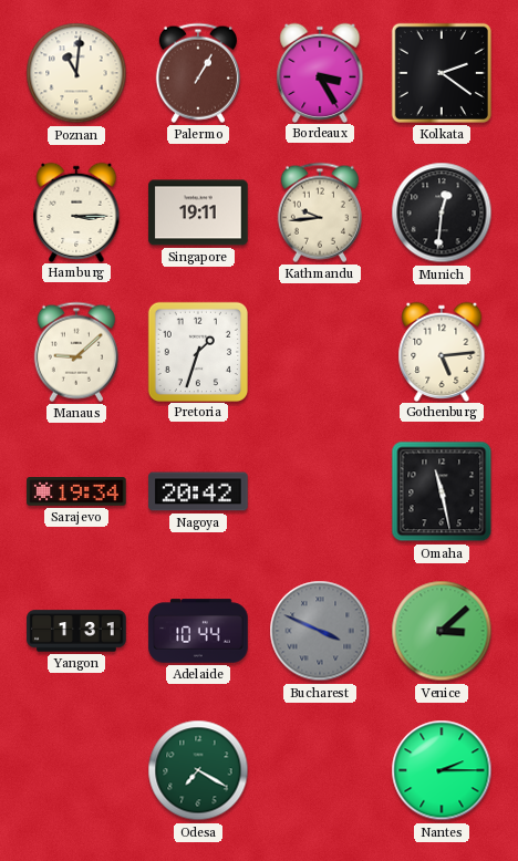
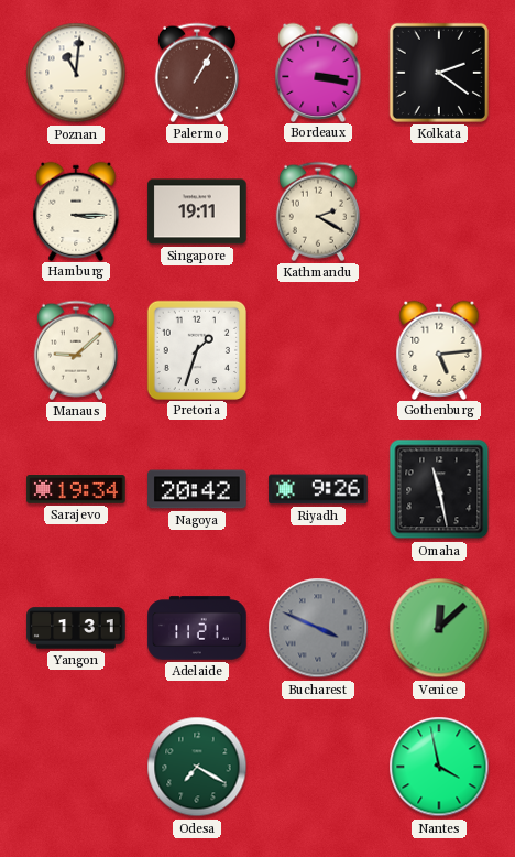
Bordeaux: 3:25 -> 3:17 (318, 72)
Kathmandu: 9:44 -> 2:20 (318, 211)
Munich: 12:31 -> none (442, 212)
Riyadh: none -> 9:26 (318, 489)
Adelaide: 10:44 -> 11:21 (197, 628)
Venice: 3:08 -> 12:08 (439, 628)
Nantes: 2:15 -> 3:58 (439, 767)
